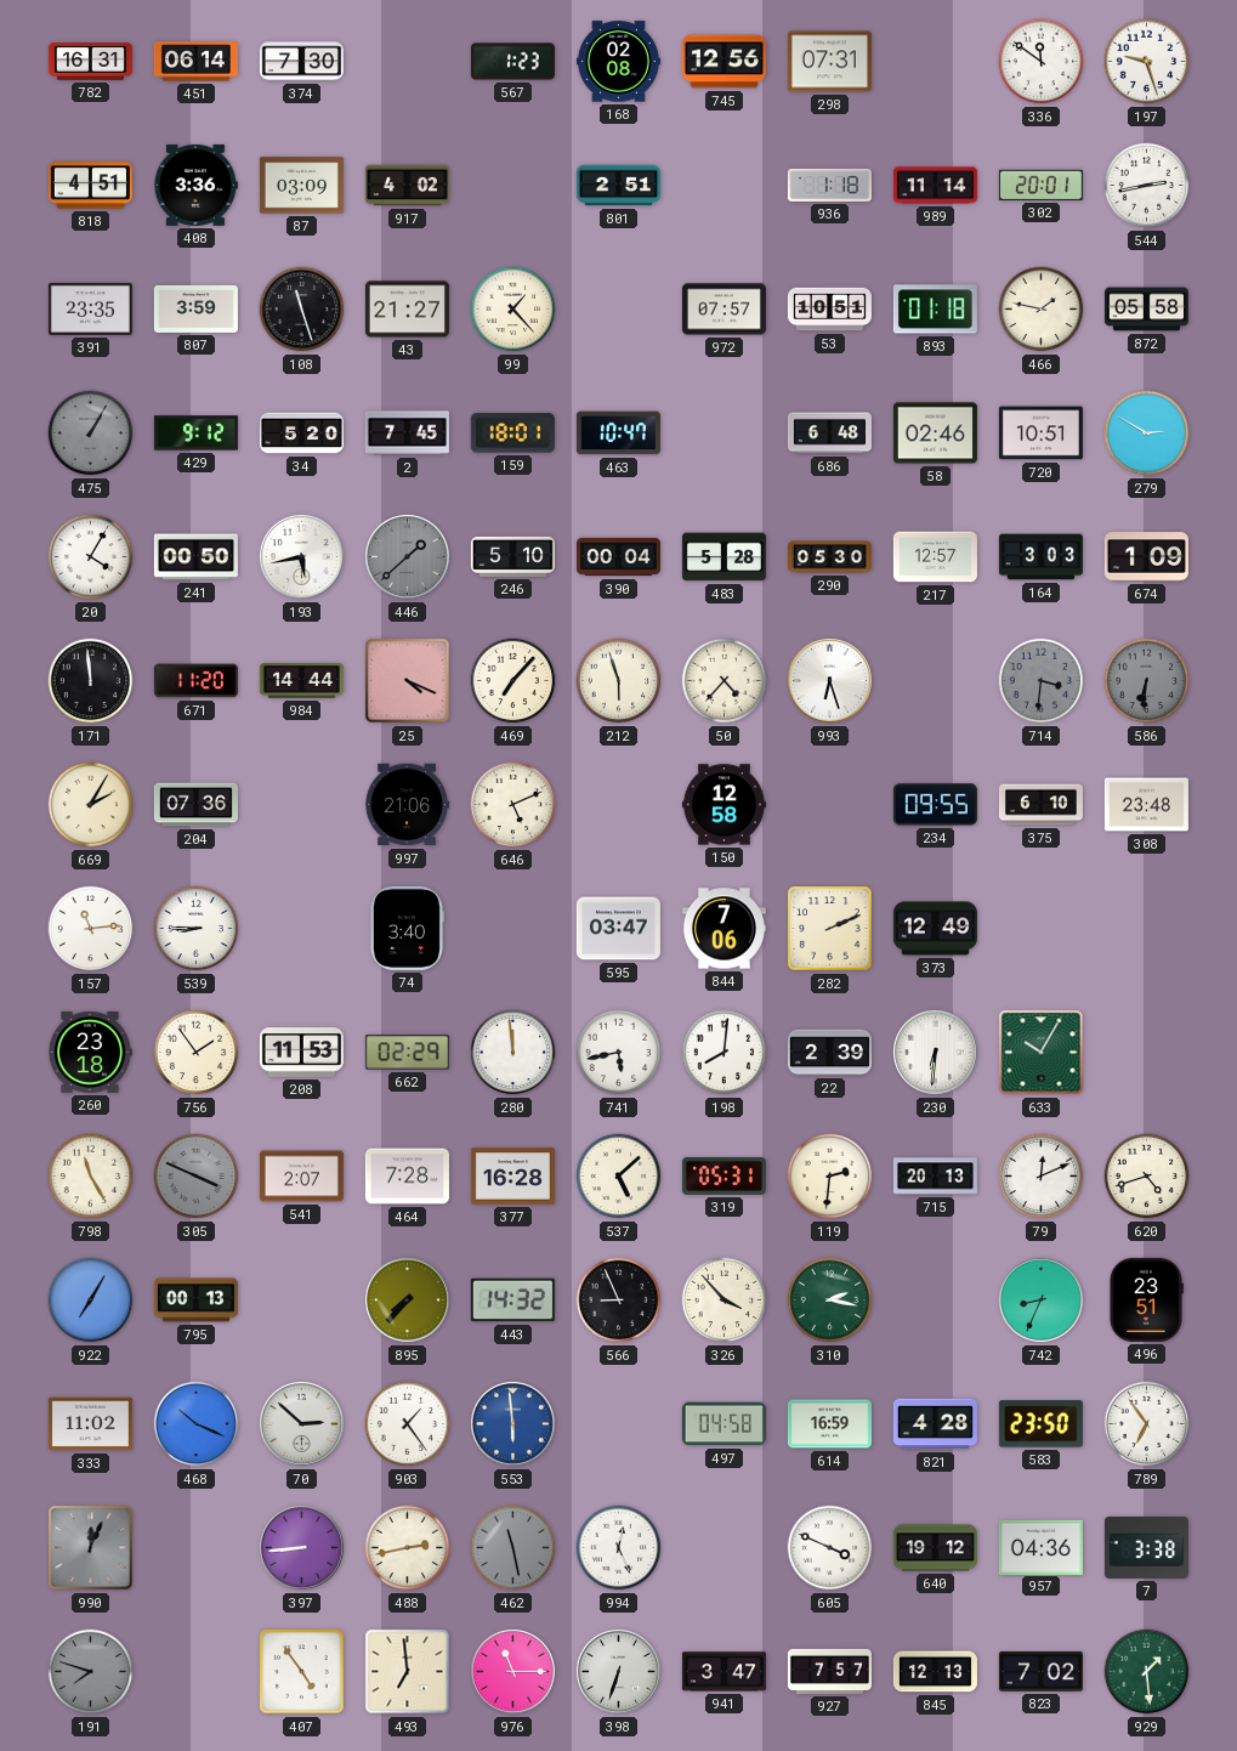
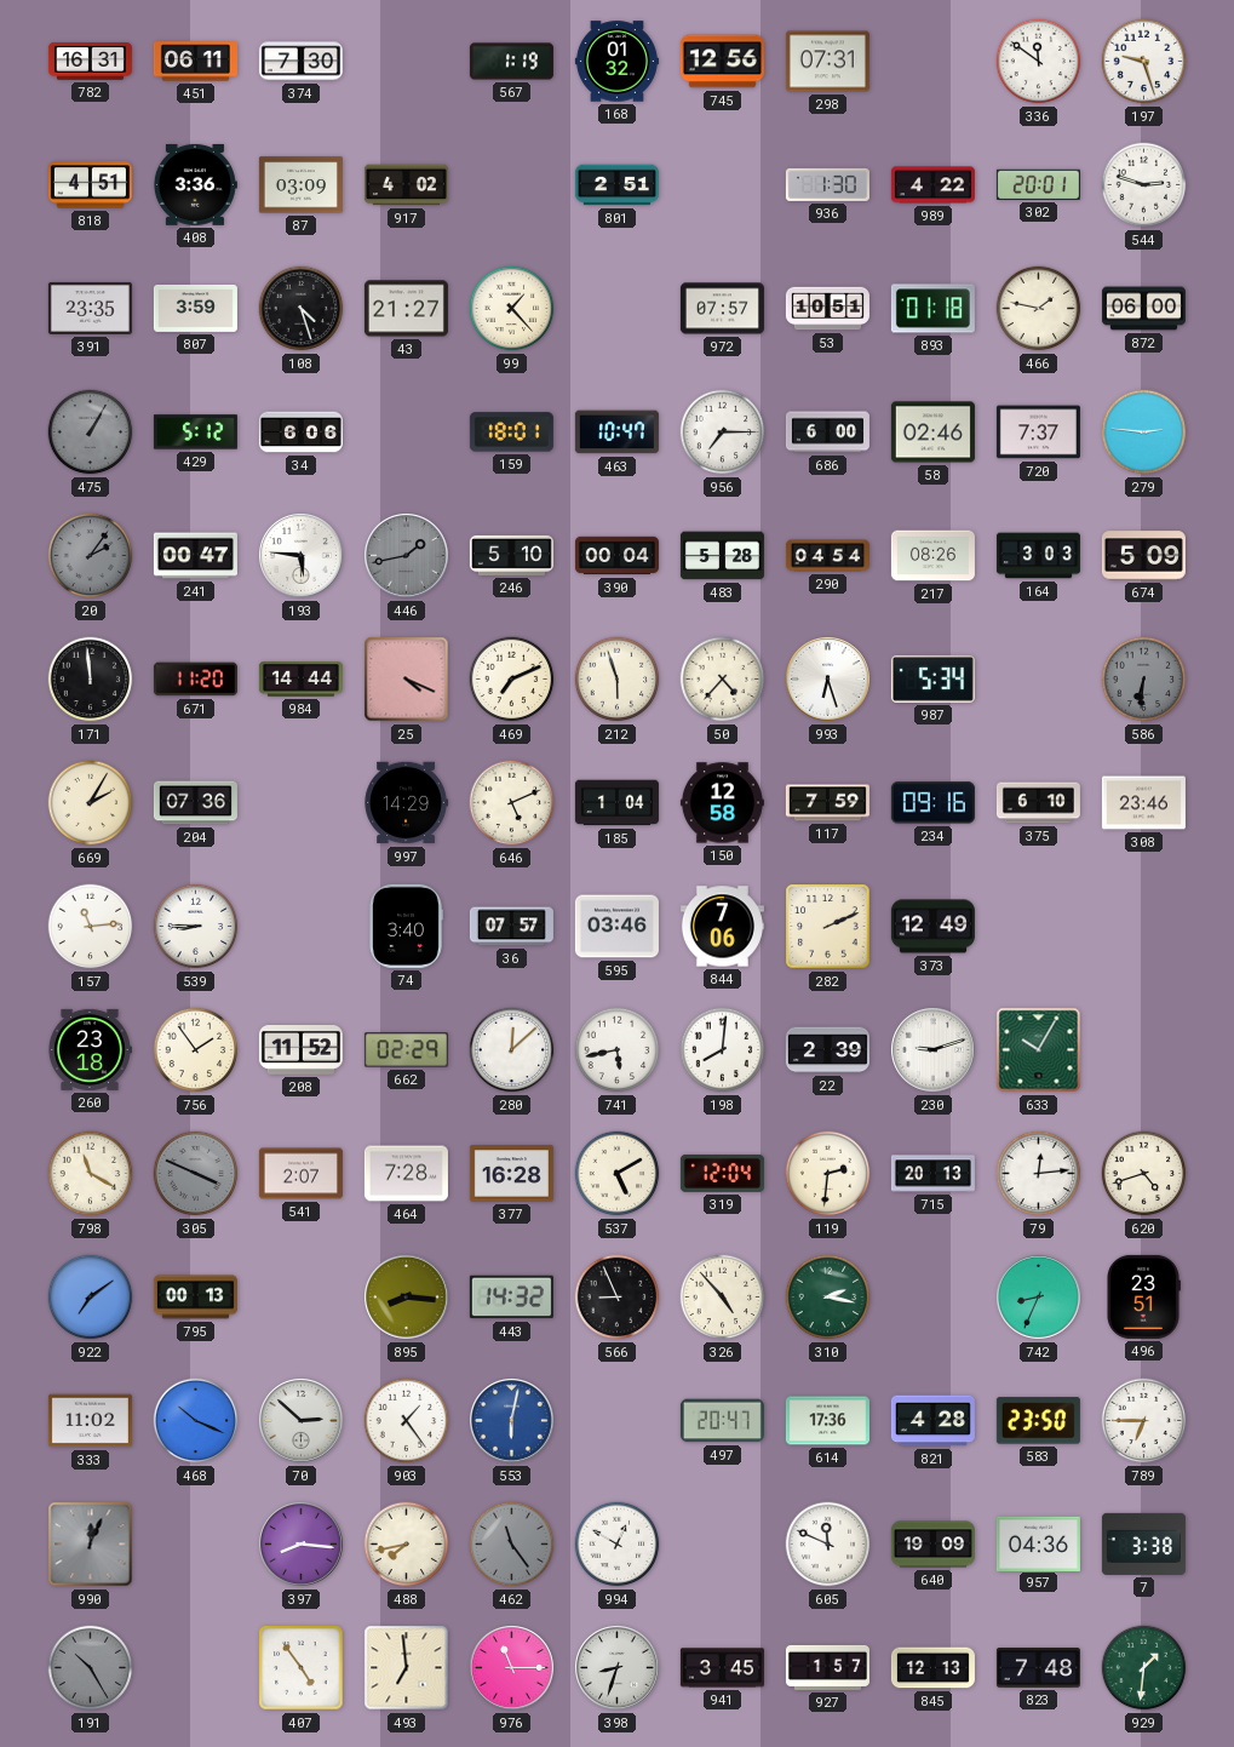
451: 06:14 -> 06:11 (195, 62)
567: 1:23 -> 1:19 (511, 62)
168: 02:08 -> 01:32 (616, 62)
936: 1:18 -> 1:30 (827, 184)
989: 11:14 -> 4:22 (932, 185)
544: 2:43 -> 2:48 (1144, 185)
108: 11:27 -> 4:27 (302, 309)
872: 05:58 -> 06:00 (1143, 309)
429: 9:12 -> 5:12 (195, 433)
34: 5:20 -> 6:06 (300, 433)
2: 7:45 -> none (407, 433)
956: none -> 7:15 (723, 433)
686: 6:48 -> 6:00 (827, 433)
720: 10:51 -> 7:37 (1038, 433)
279: 2:50 -> 2:46 (1144, 433)
20: 4:05 -> 2:06 (91, 556)
20 dial: white -> grey (91, 556)
241: 00:50 -> 00:47 (195, 556)
193: 5:43 -> 5:46 (302, 556)
446: 1:38 -> 1:43 (407, 556)
290: 05:30 -> 04:54 (827, 556)
217: 12:57 -> 08:26 (932, 556)
674: 1:09 -> 5:09 (1143, 556)
469: 7:07 -> 7:11 (512, 680)
987: none -> 5:34 (932, 678)
714: 3:31 -> none (1042, 681)
997: 21:06 -> 14:29 (406, 803)
185: none -> 1:04 (616, 803)
117: none -> 7:59 (827, 803)
234: 09:55 -> 09:16 (932, 803)
308: 23:48 -> 23:46 (1143, 803)
36: none -> 07:57 (511, 927)
595: 03:47 -> 03:46 (616, 927)
208: 11:53 -> 11:52 (300, 1050)
280: 11:59 -> 12:08 (512, 1050)
230: 6:31 -> 9:12 (934, 1050)
798: 11:25 -> 11:20 (91, 1174)
537: 5:08 -> 5:10 (618, 1174)
319: 05:31 -> 12:04 (722, 1173)
79: 12:11 -> 12:14 (1039, 1174)
922: 7:05 -> 7:09 (91, 1298)
895: 7:37 -> 8:16 (407, 1298)
326: 3:53 -> 4:53 (723, 1298)
553: 5:59 -> 6:02 (512, 1421)
497: 04:58 -> 20:47 (722, 1421)
614: 16:59 -> 17:36 (827, 1421)
789: 6:54 -> 6:45 (1144, 1421)
397: 8:44 -> 8:16 (302, 1545)
488: 2:43 -> 7:43 (407, 1545)
462: 11:28 -> 11:24 (512, 1545)
994: 12:26 -> 12:50 (618, 1545)
605: 3:49 -> 11:49 (828, 1545)
640: 19:12 -> 19:09 (932, 1545)
191: 7:48 -> 10:25 (91, 1668)
398: 6:33 -> 8:33 (618, 1668)
941: 3:47 -> 3:45 (722, 1668)
927: 7:57 -> 1:57 (827, 1667)
823: 7:02 -> 7:48 (1038, 1668)
929: 1:29 -> 1:31 (1144, 1668)
